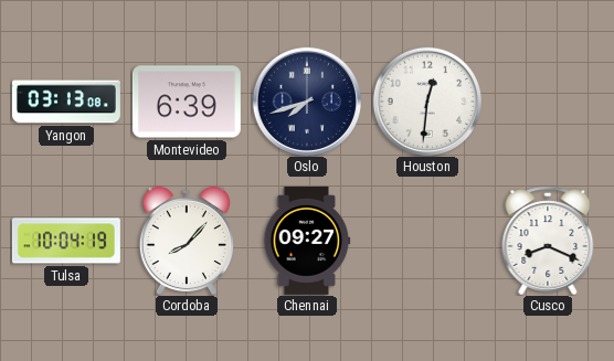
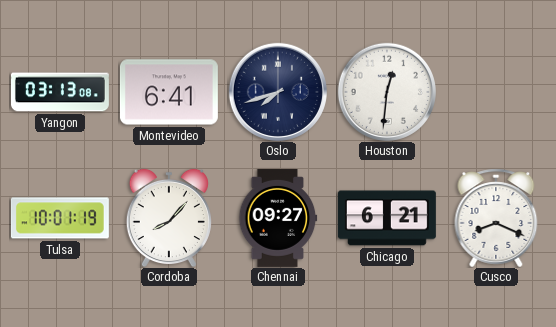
Montevideo: 6:39 -> 6:41 (169, 92)
Tulsa: 10:04 -> 10:01 (60, 218)
Chicago: none -> 6:21 (387, 218)
